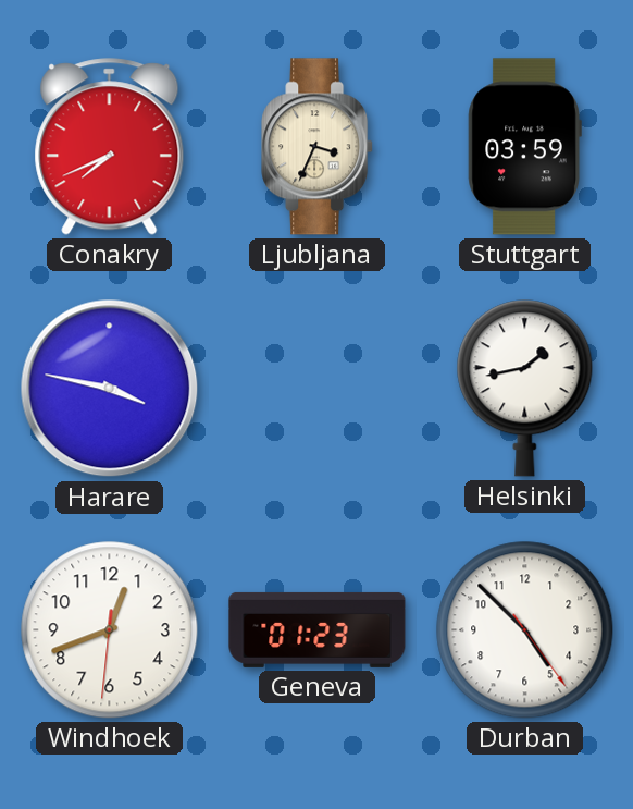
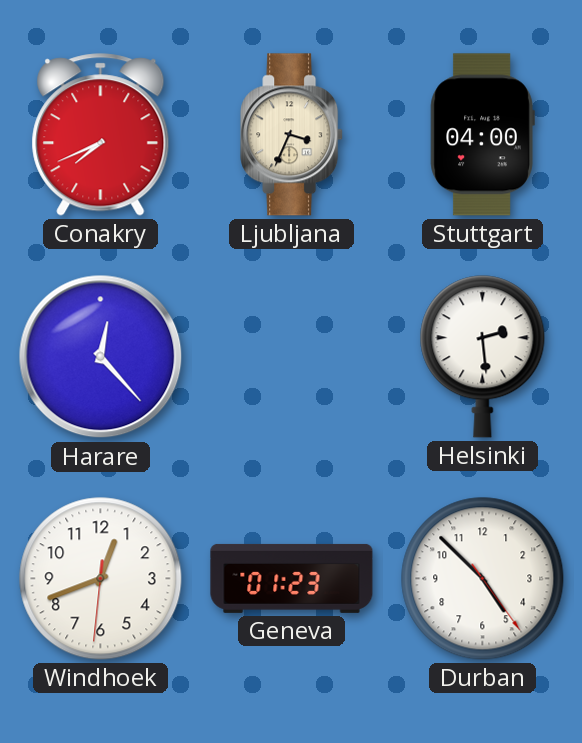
Stuttgart: 03:59 -> 04:00 (482, 135)
Harare: 3:47 -> 12:23 (101, 357)
Helsinki: 1:43 -> 2:29 (483, 357)
